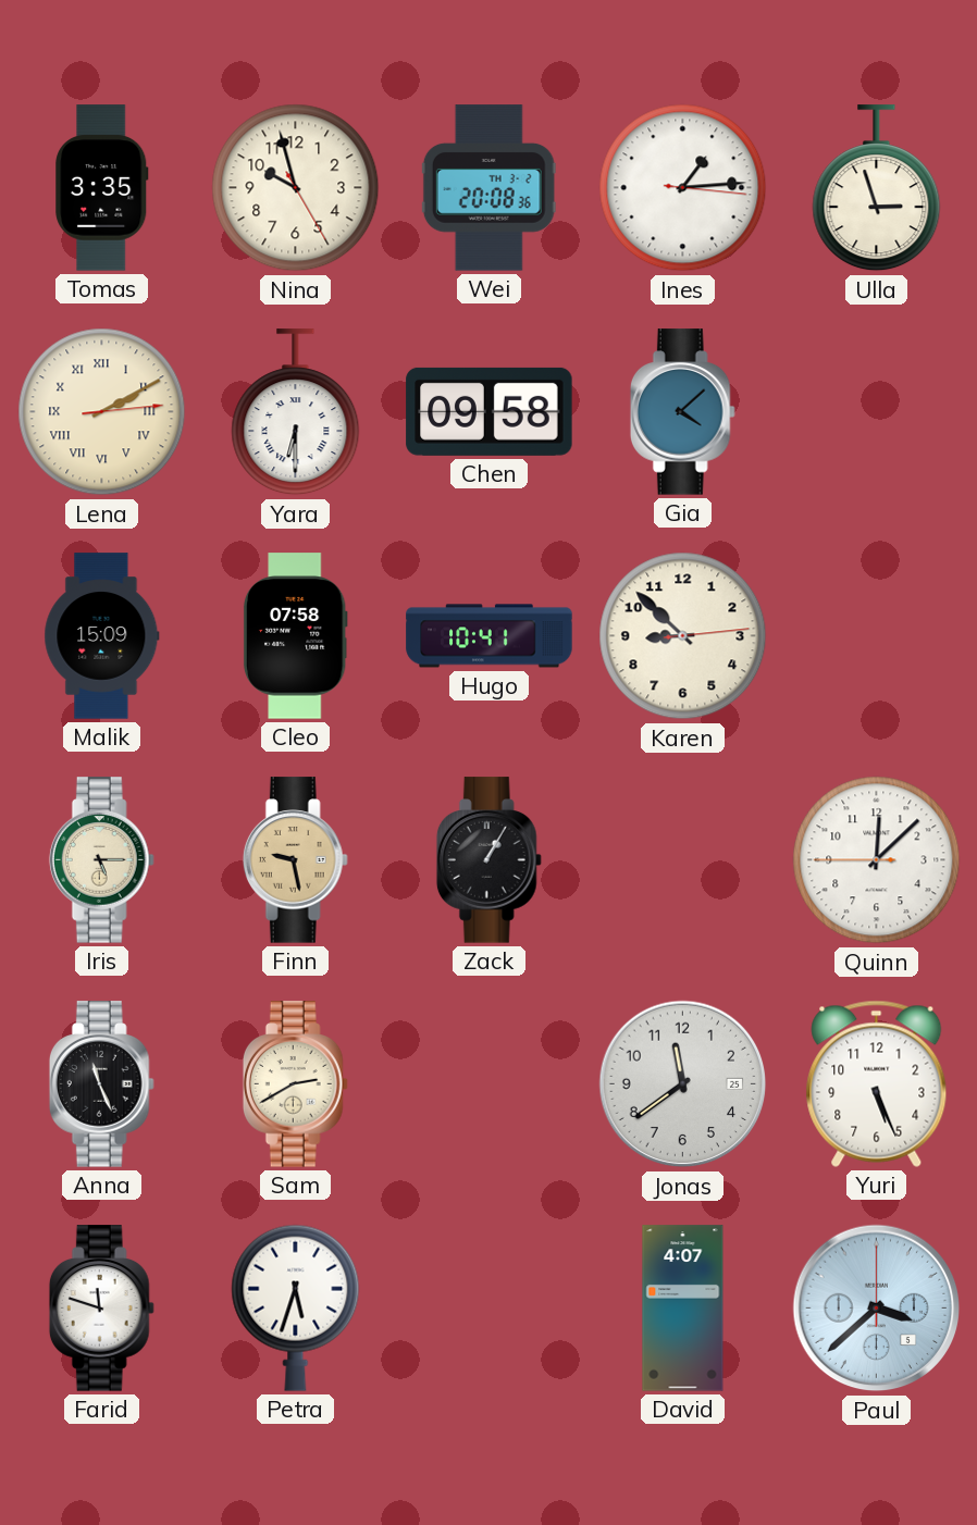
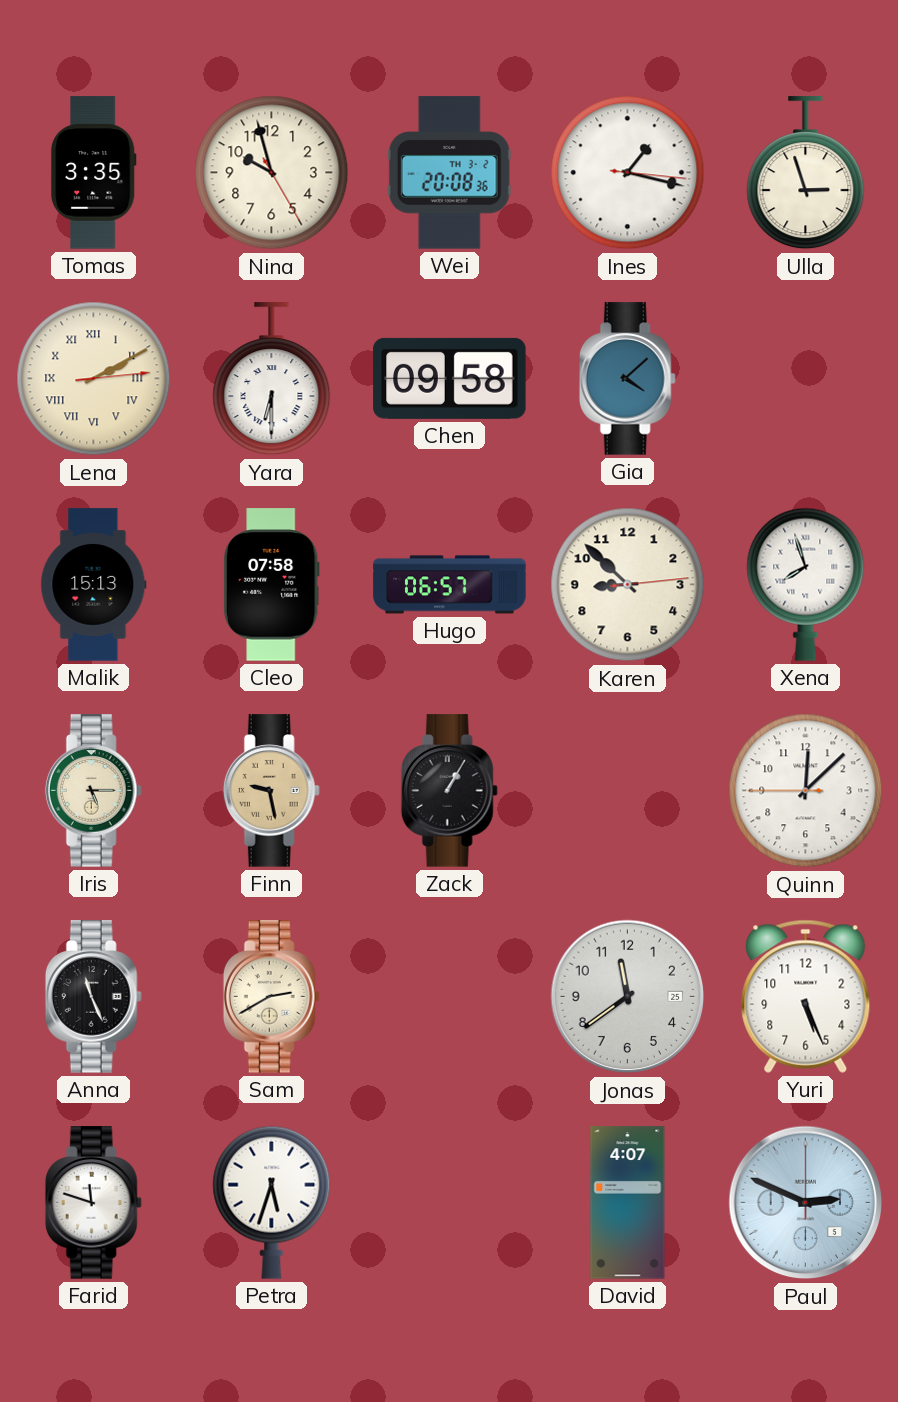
Ines: 1:14 -> 1:17 (628, 173)
Malik: 15:09 -> 15:13 (94, 585)
Hugo: 10:41 -> 06:57 (450, 585)
Xena: none -> 7:57 (806, 584)
Paul: 3:38 -> 2:49 (806, 1203)
